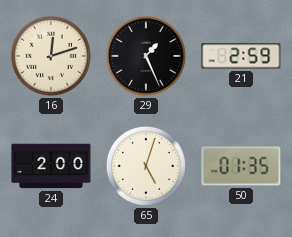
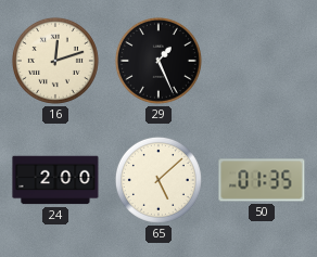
21: 2:59 -> none (241, 56)
65: 5:03 -> 5:08 (158, 180)
